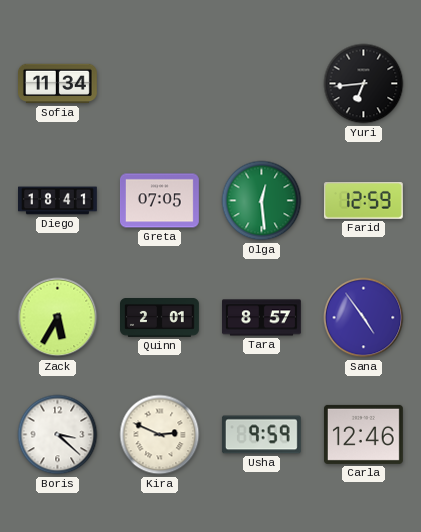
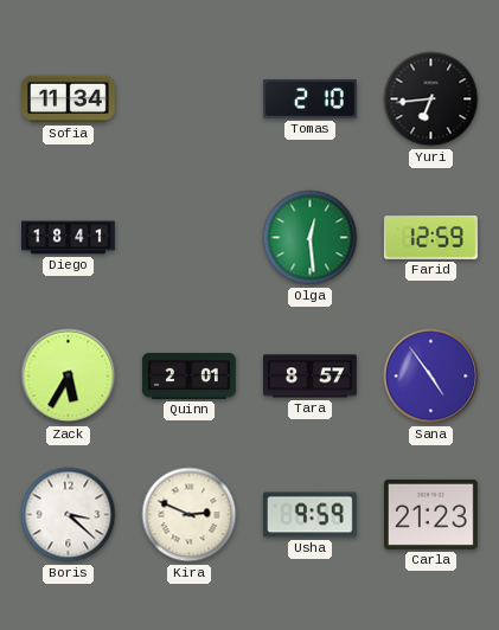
Tomas: none -> 2:10 (309, 99)
Greta: 07:05 -> none (160, 201)
Carla: 12:46 -> 21:23 (430, 514)
